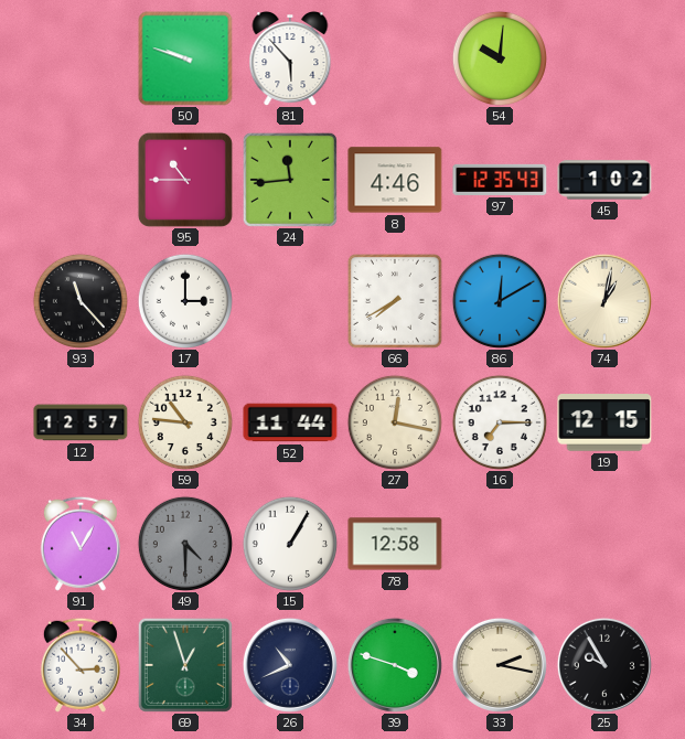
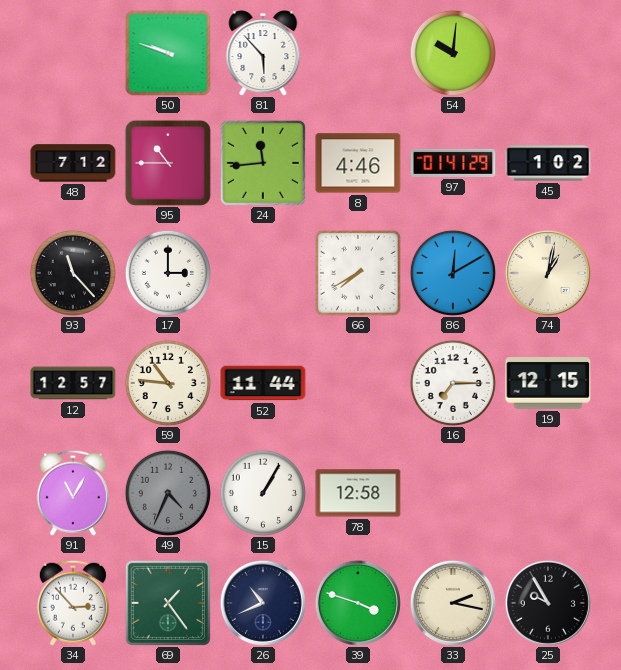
48: none -> 7:12 (73, 163)
97: 12:35 -> 01:41 (453, 163)
27: 12:17 -> none (395, 422)
49: 4:30 -> 4:34 (168, 493)
69: 12:57 -> 1:24 (168, 603)
